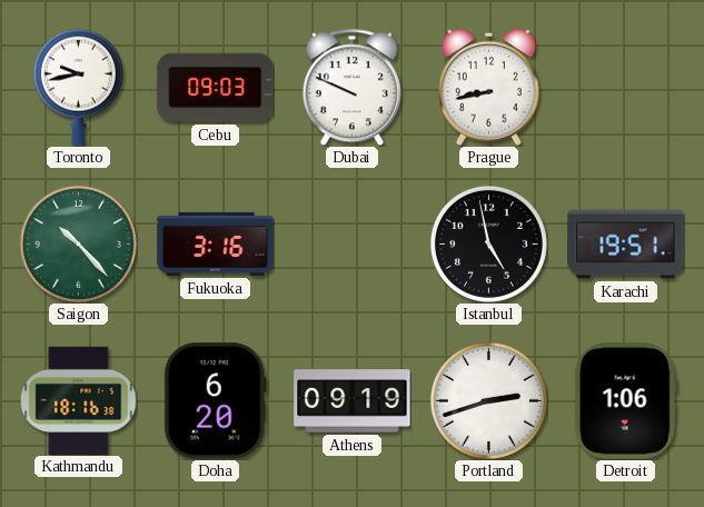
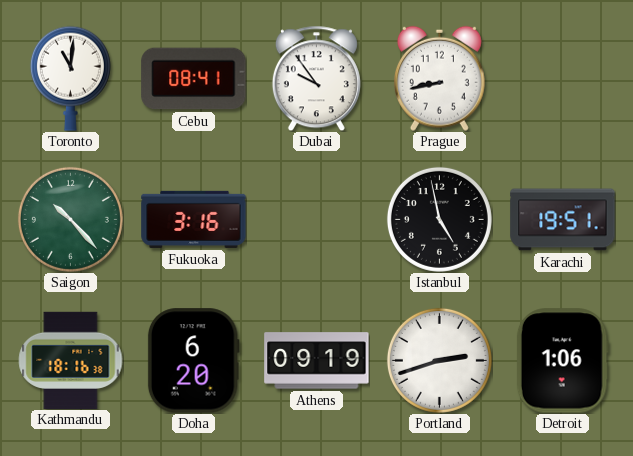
Toronto: 9:43 -> 11:01 (70, 78)
Cebu: 09:03 -> 08:41 (194, 79)
Dubai: 9:49 -> 9:54 (316, 78)
